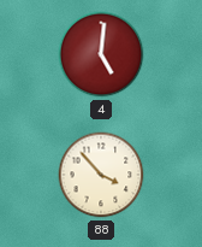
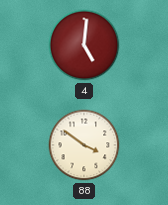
88: 3:53 -> 3:51 (84, 145)
